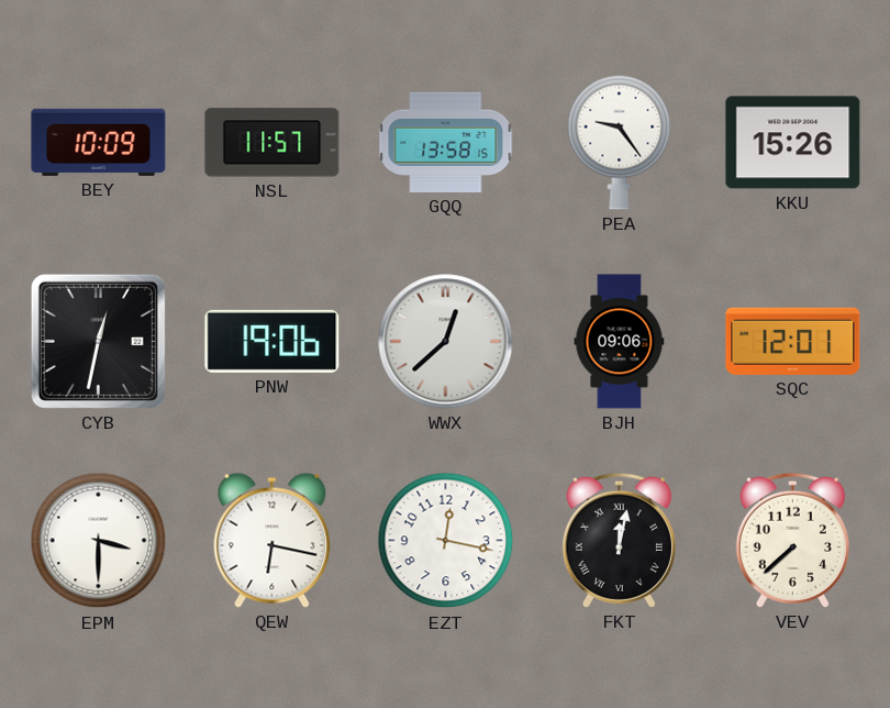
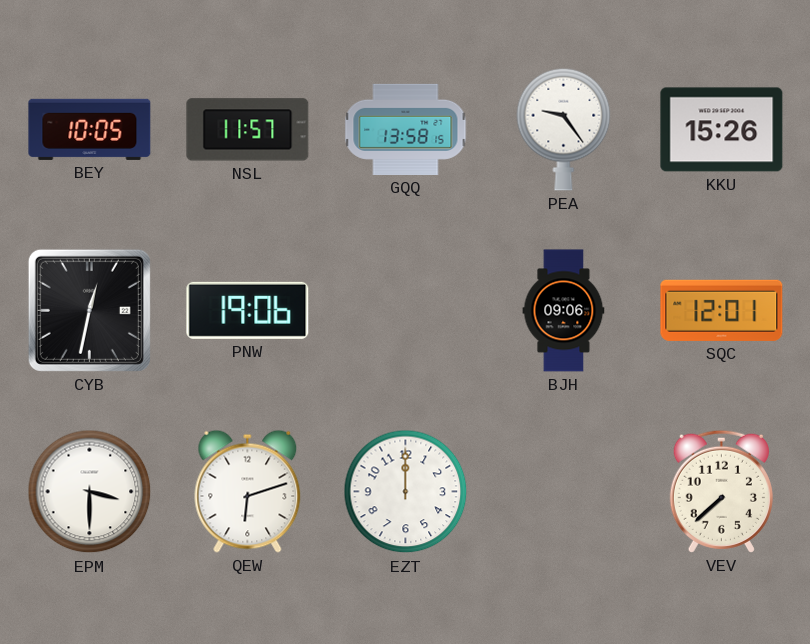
BEY: 10:09 -> 10:05 (90, 129)
WWX: 12:38 -> none (446, 342)
QEW: 6:17 -> 6:12 (248, 491)
EZT: 12:17 -> 12:00 (406, 492)
FKT: 12:02 -> none (619, 540)
